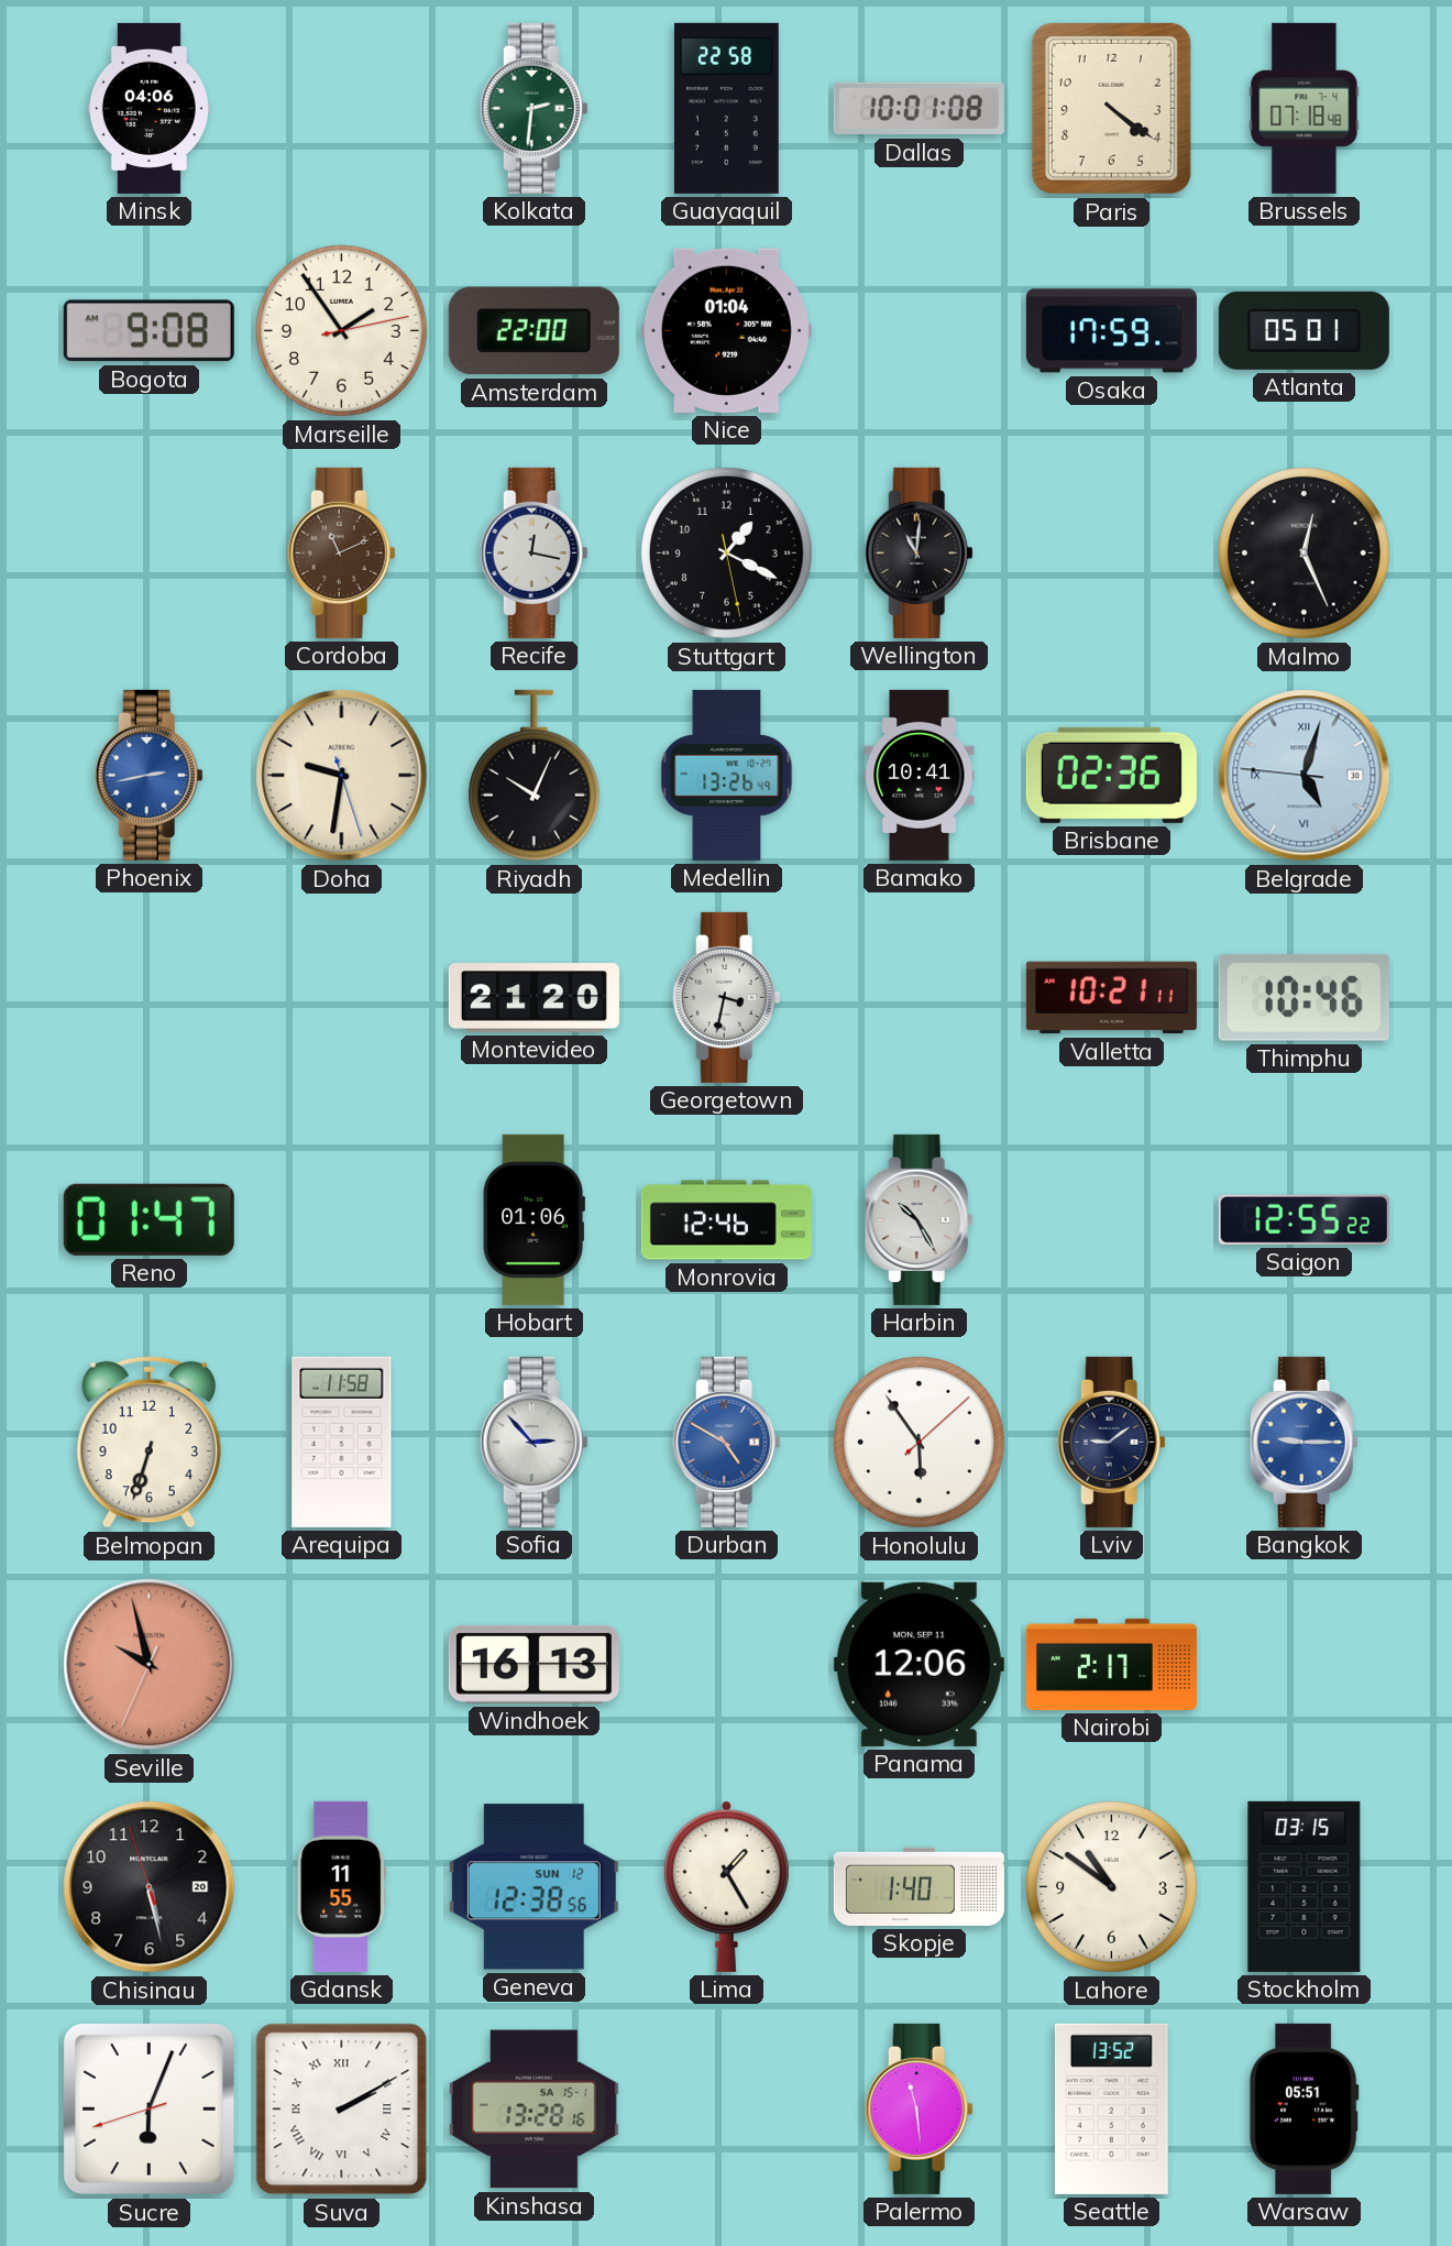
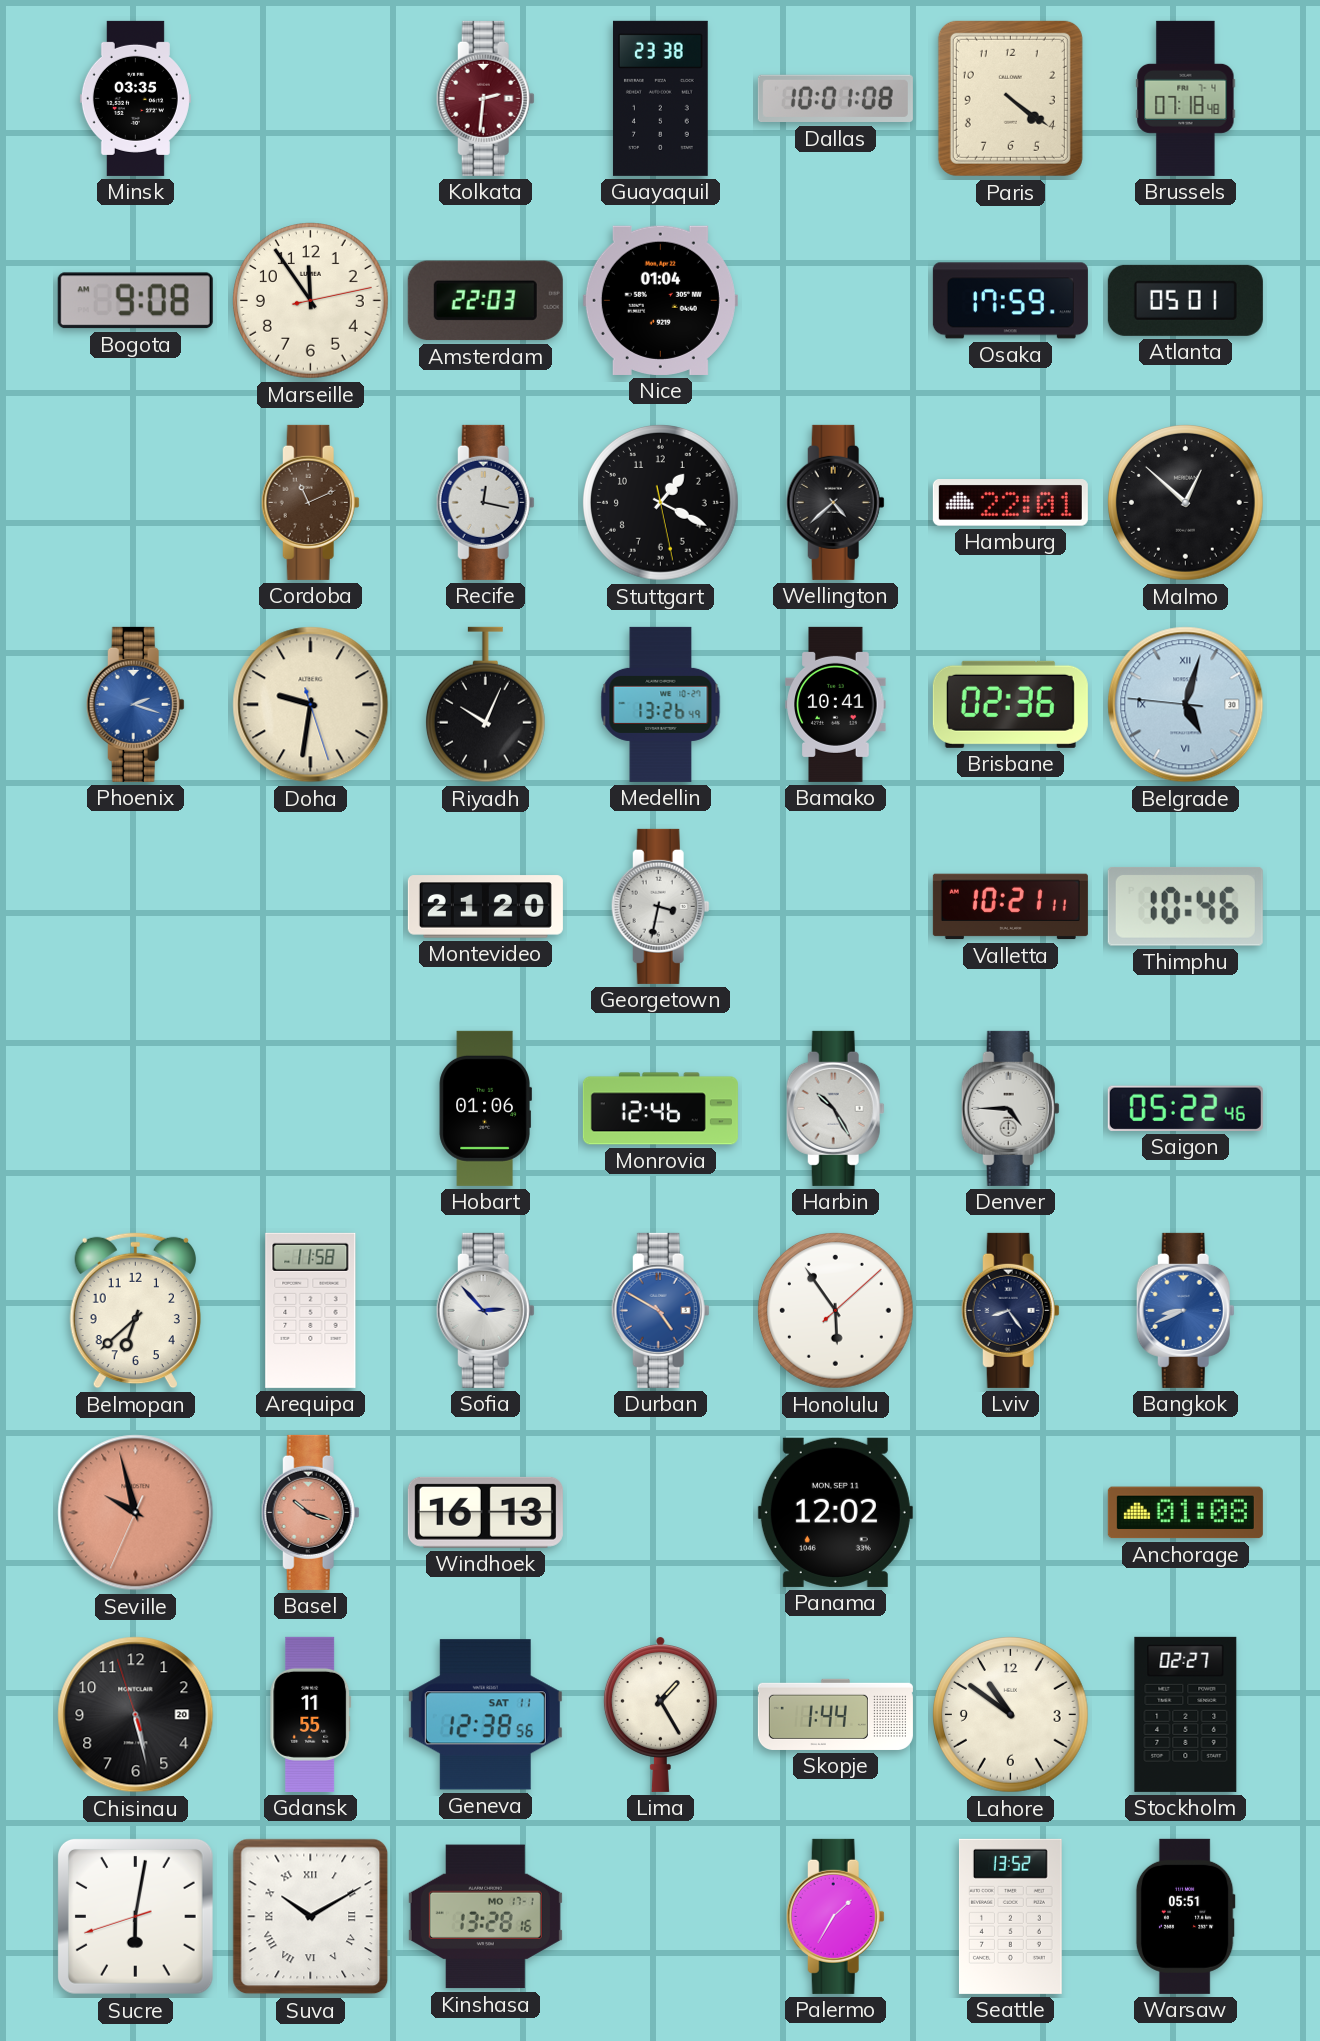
Minsk: 04:06 -> 03:35 (135, 98)
Kolkata dial: green -> burgundy (485, 98)
Guayaquil: 22:58 -> 23:38 (660, 98)
Marseille: 1:54 -> 11:54 (311, 301)
Amsterdam: 22:00 -> 22:03 (485, 301)
Wellington: 11:01 -> 4:38 (835, 502)
Hamburg: none -> 22:01 (1010, 503)
Malmo: 12:26 -> 12:52 (1186, 503)
Phoenix: 2:43 -> 2:18 (135, 704)
Reno: 01:47 -> none (148, 1219)
Denver: none -> 4:45 (1010, 1108)
Saigon: 12:55 -> 05:22 (1185, 1108)
Belmopan: 6:33 -> 6:38 (135, 1311)
Lviv: 9:09 -> 8:24 (1010, 1310)
Bangkok: 9:15 -> 8:41 (1185, 1310)
Basel: none -> 10:18 (310, 1512)
Panama: 12:06 -> 12:02 (835, 1512)
Nairobi: 2:17 -> none (1111, 1664)
Anchorage: none -> 01:08 (1185, 1513)
Geneva date: SUN 12 -> SAT 11 (485, 1715)
Skopje: 1:40 -> 1:44 (835, 1714)
Stockholm: 03:15 -> 02:27 (1186, 1714)
Sucre: 6:03 -> 6:01 (135, 1916)
Suva: 2:10 -> 10:10 (311, 1917)
Kinshasa date: SA 15-1 -> MO 17-1 (485, 1917)
Palermo: 11:29 -> 1:35 (835, 1916)
